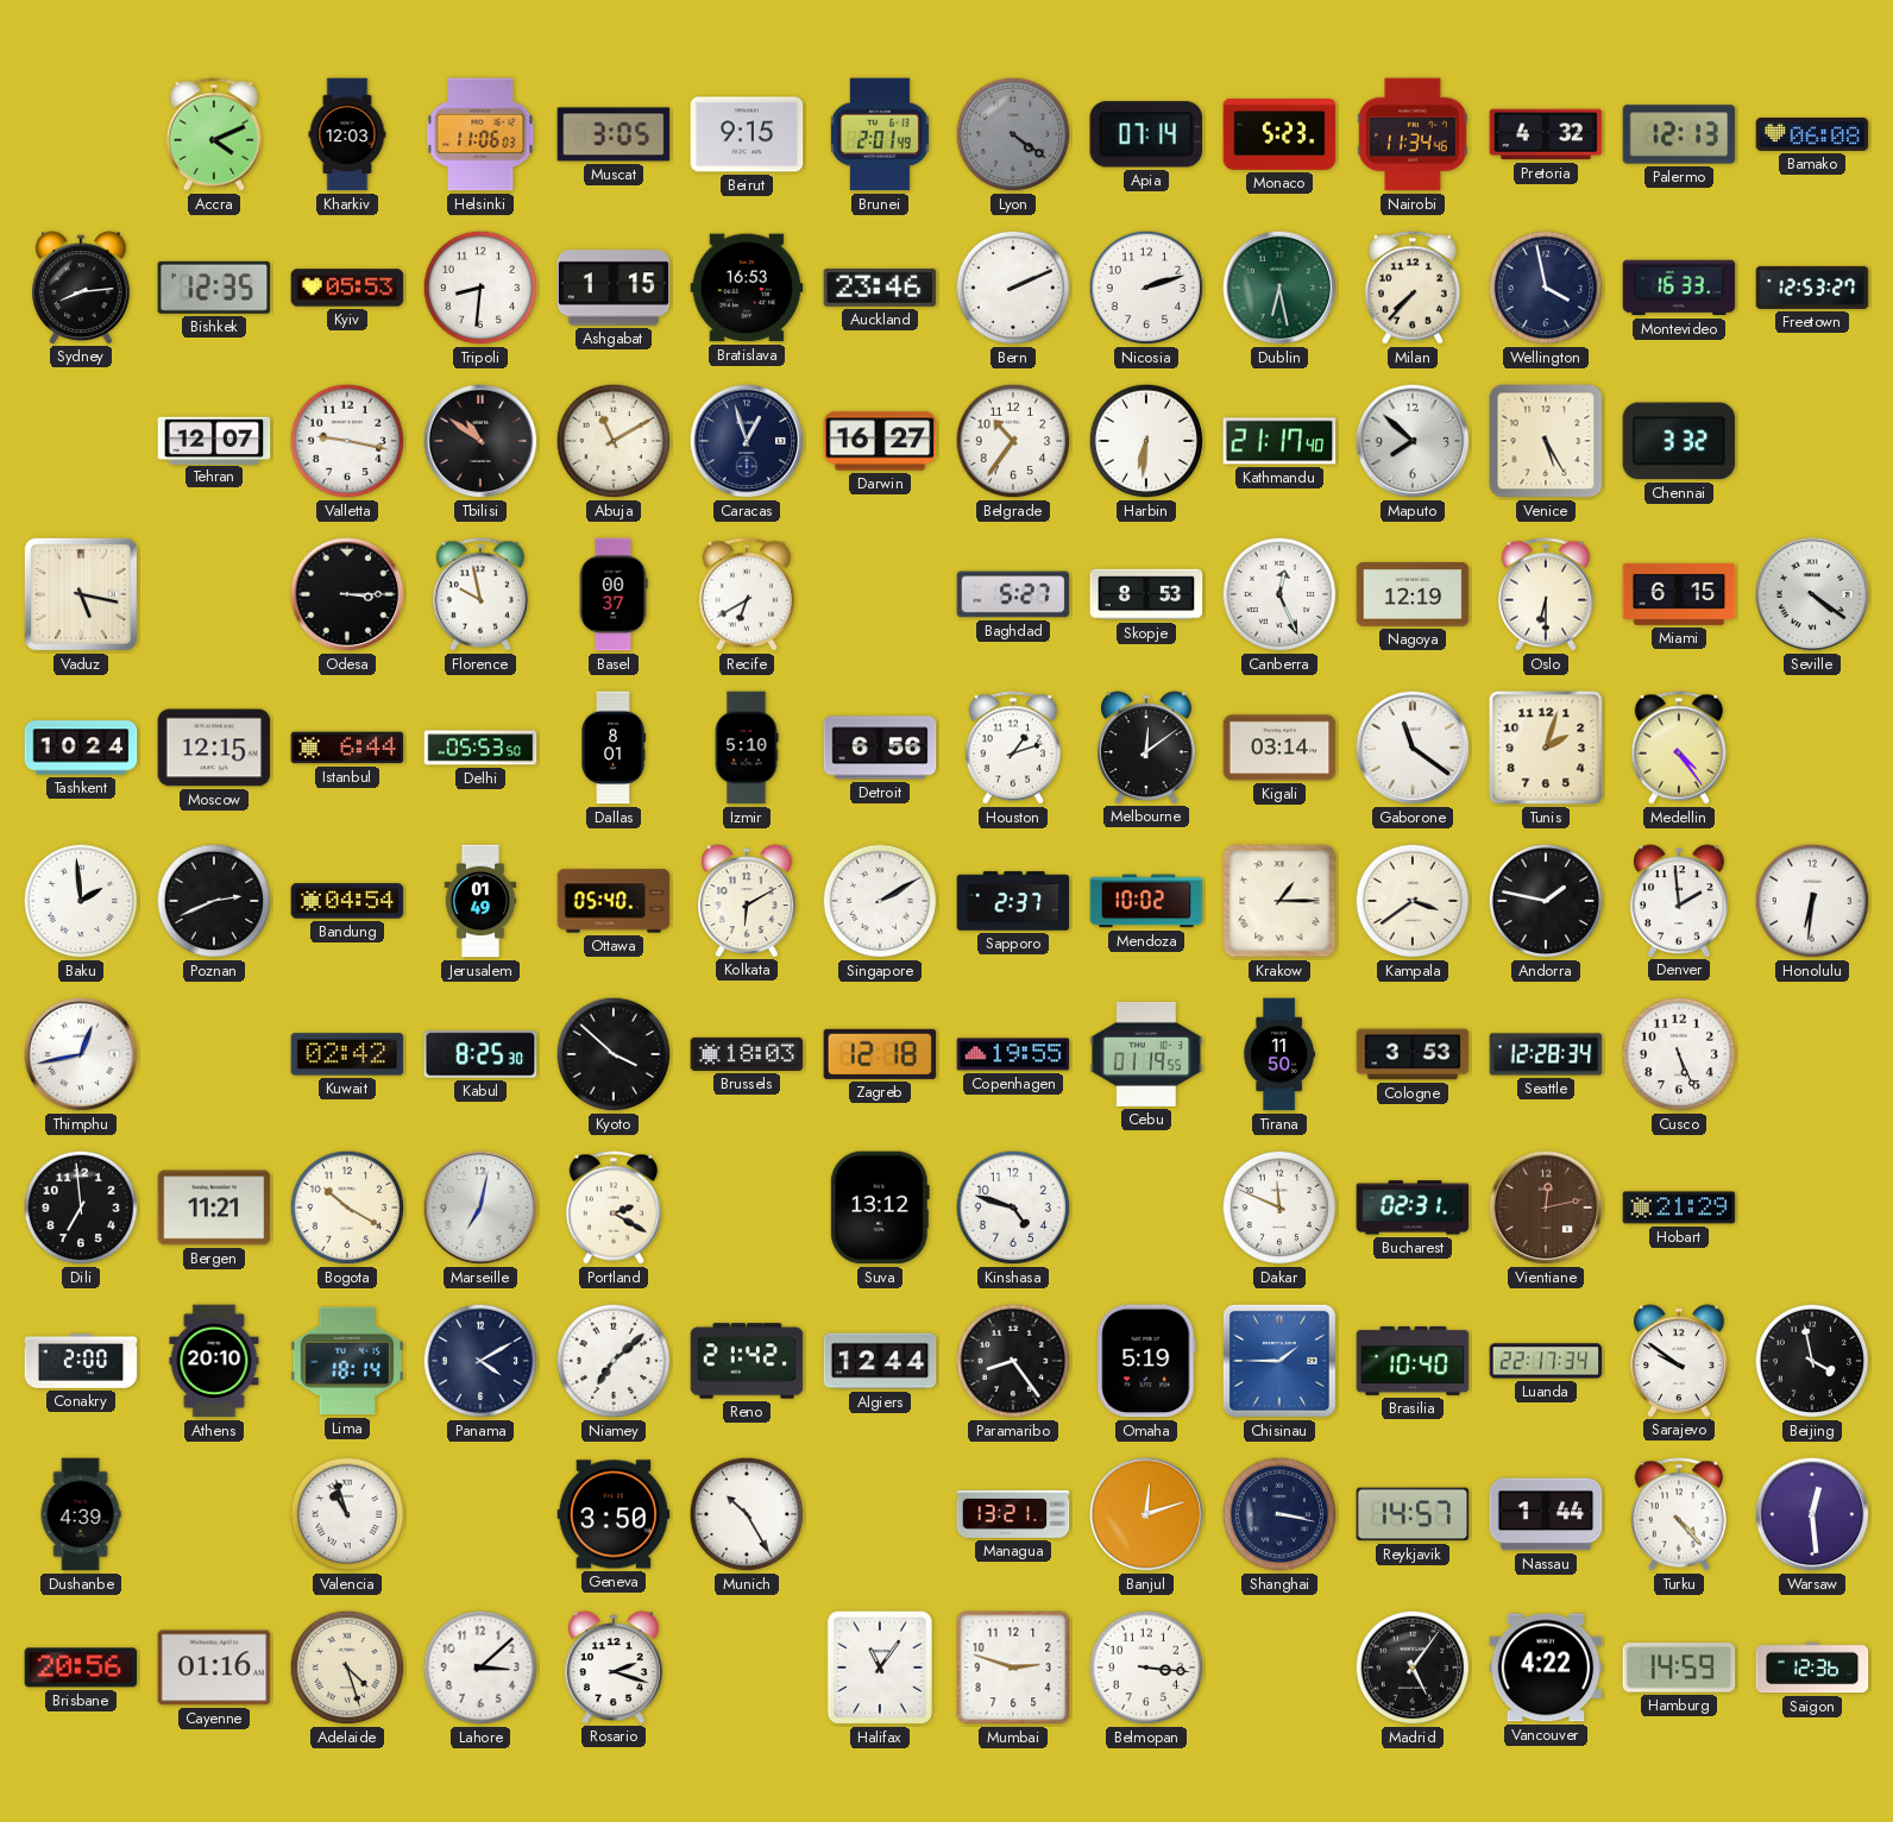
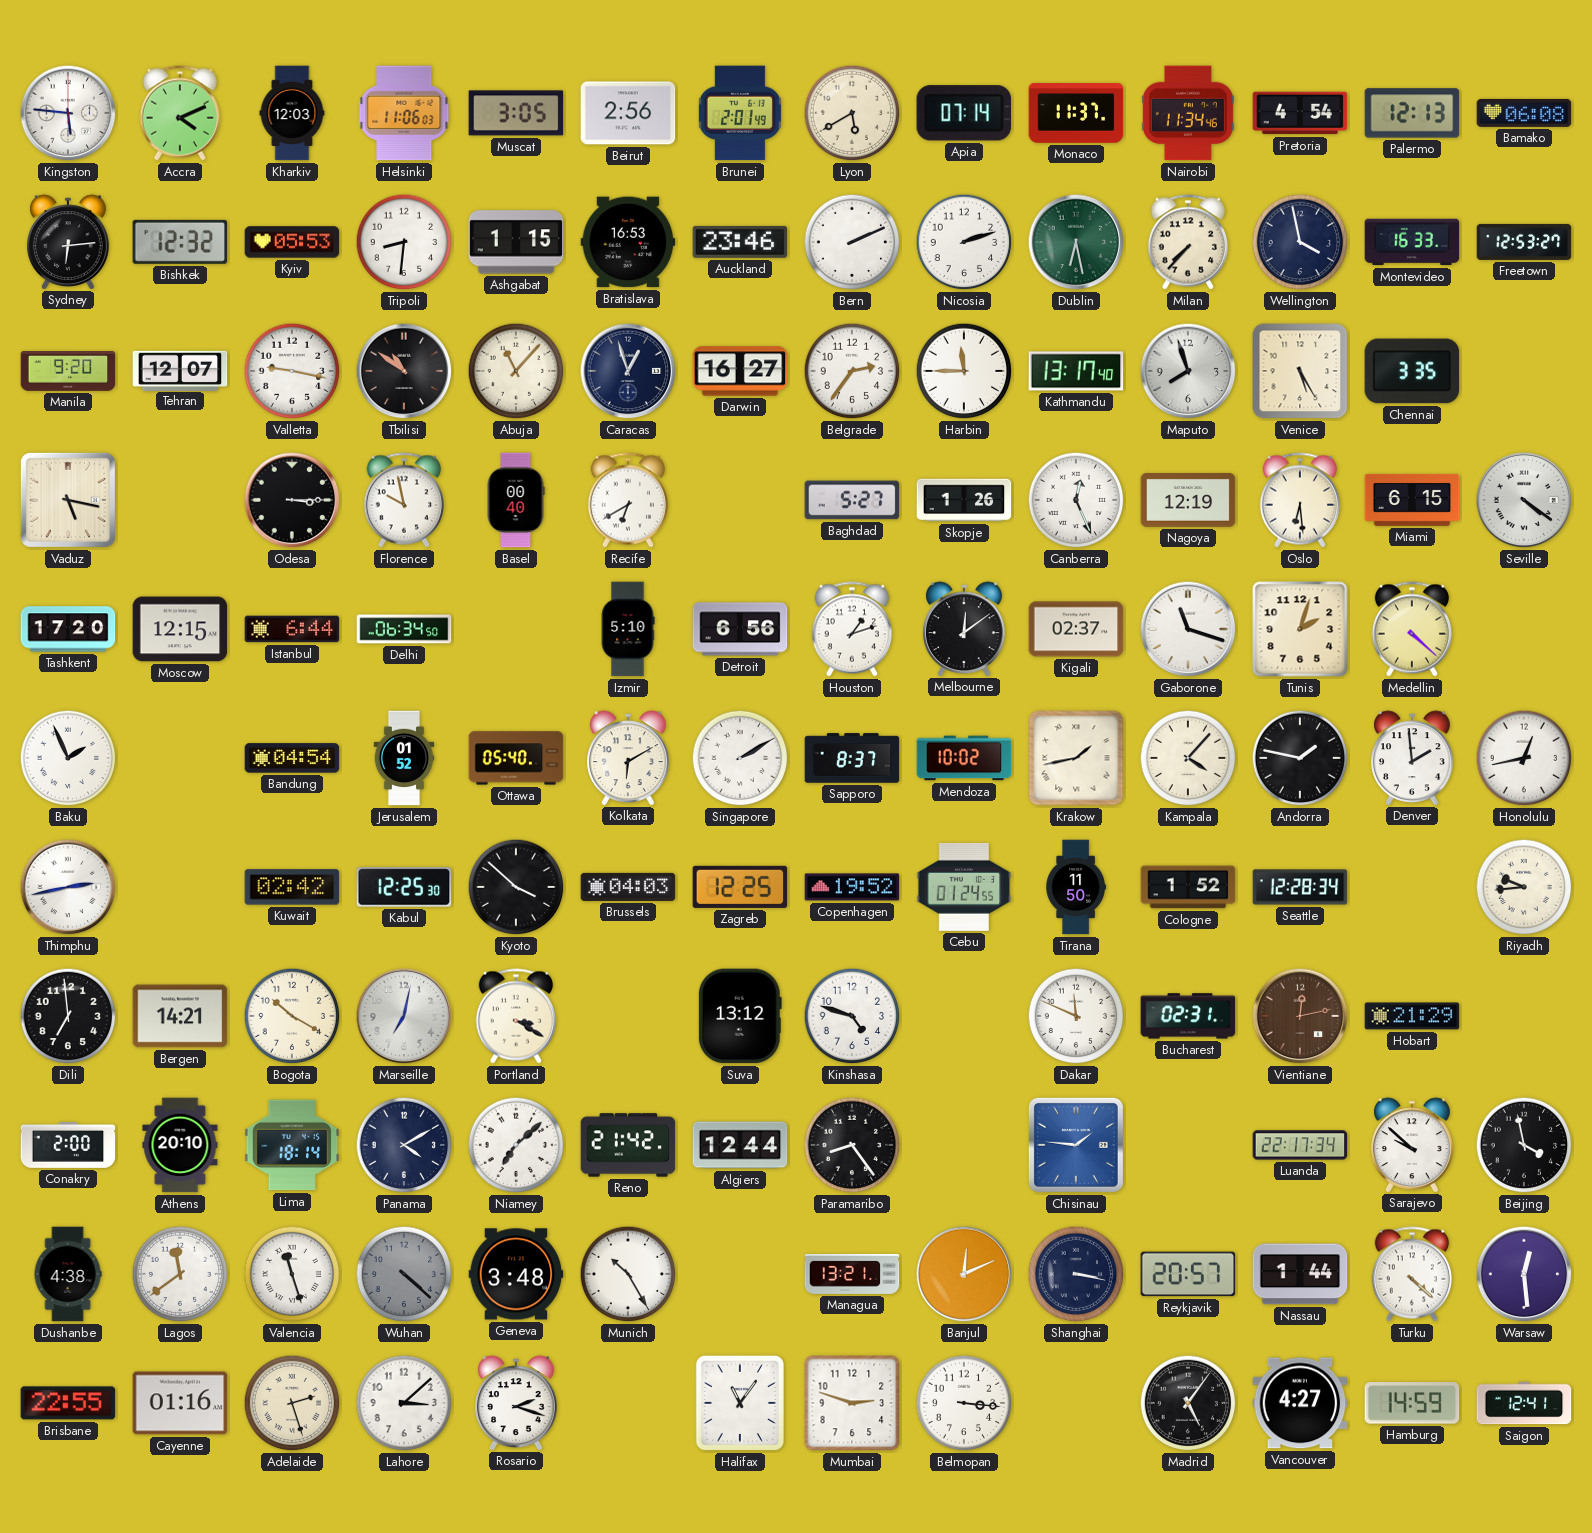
Kingston: none -> 5:46 (68, 113)
Beirut: 9:15 -> 2:56 (628, 113)
Lyon: 4:21 -> 5:40 (852, 113)
Lyon dial: grey -> cream (852, 113)
Monaco: 5:23 -> 11:37 (1076, 114)
Pretoria: 4:32 -> 4:54 (1300, 113)
Sydney: 8:14 -> 6:14 (69, 242)
Bishkek: 12:35 -> 12:32 (180, 242)
Manila: none -> 9:20 (68, 372)
Abuja: 11:10 -> 11:07 (516, 371)
Belgrade: 10:36 -> 2:36 (852, 371)
Harbin: 6:31 -> 11:45 (964, 371)
Kathmandu: 21:17 -> 13:17 (1076, 371)
Maputo: 7:52 -> 7:57 (1188, 371)
Chennai: 3:32 -> 3:35 (1412, 371)
Basel: 00:37 -> 00:40 (516, 500)
Skopje: 8:53 -> 1:26 (964, 500)
Oslo: 6:30 -> 6:29 (1300, 500)
Tashkent: 10:24 -> 17:20 (68, 629)
Delhi: 05:53 -> 06:34 (404, 629)
Dallas: 8:01 -> none (614, 748)
Kigali: 03:14 -> 02:37 (1076, 629)
Gaborone: 11:21 -> 11:18 (1188, 629)
Medellin: 4:24 -> 4:22 (1412, 629)
Baku: 1:59 -> 1:56 (68, 758)
Poznan: 2:41 -> none (214, 901)
Jerusalem: 01:49 -> 01:52 (404, 758)
Sapporo: 2:37 -> 8:37 (852, 758)
Krakow: 1:15 -> 1:43 (1076, 758)
Kampala: 3:39 -> 4:07 (1188, 758)
Honolulu: 6:31 -> 12:43 (1524, 758)
Thimphu: 12:43 -> 2:43 (68, 887)
Kabul: 8:25 -> 12:25 (404, 887)
Brussels: 18:03 -> 04:03 (628, 887)
Zagreb: 12:18 -> 12:25 (740, 887)
Copenhagen: 19:55 -> 19:52 (852, 887)
Cebu: 01:19 -> 01:24 (964, 887)
Cologne: 3:53 -> 1:52 (1188, 887)
Cusco: 5:26 -> none (1679, 1054)
Riyadh: none -> 9:44 (1524, 887)
Bergen: 11:21 -> 14:21 (180, 1016)
Portland: 2:20 -> 3:20 (516, 1016)
Omaha: 5:19 -> none (1146, 1361)
Chisinau: 1:45 -> 1:46 (1076, 1145)
Brasilia: 10:40 -> none (1413, 1361)
Sarajevo: 9:51 -> 9:52 (1413, 1145)
Dushanbe: 4:39 -> 4:38 (68, 1274)
Lagos: none -> 11:39 (180, 1274)
Valencia: 10:57 -> 11:27 (292, 1274)
Wuhan: none -> 4:22 (404, 1274)
Geneva: 3:50 -> 3:48 (516, 1274)
Banjul: 12:12 -> 12:11 (964, 1274)
Reykjavik: 14:57 -> 20:57 (1188, 1274)
Turku: 4:23 -> 4:22 (1412, 1274)
Brisbane: 20:56 -> 22:55 (68, 1403)
Adelaide: 4:27 -> 2:27 (292, 1403)
Vancouver: 4:22 -> 4:27 (1300, 1403)
Saigon: 12:36 -> 12:41 (1524, 1403)
